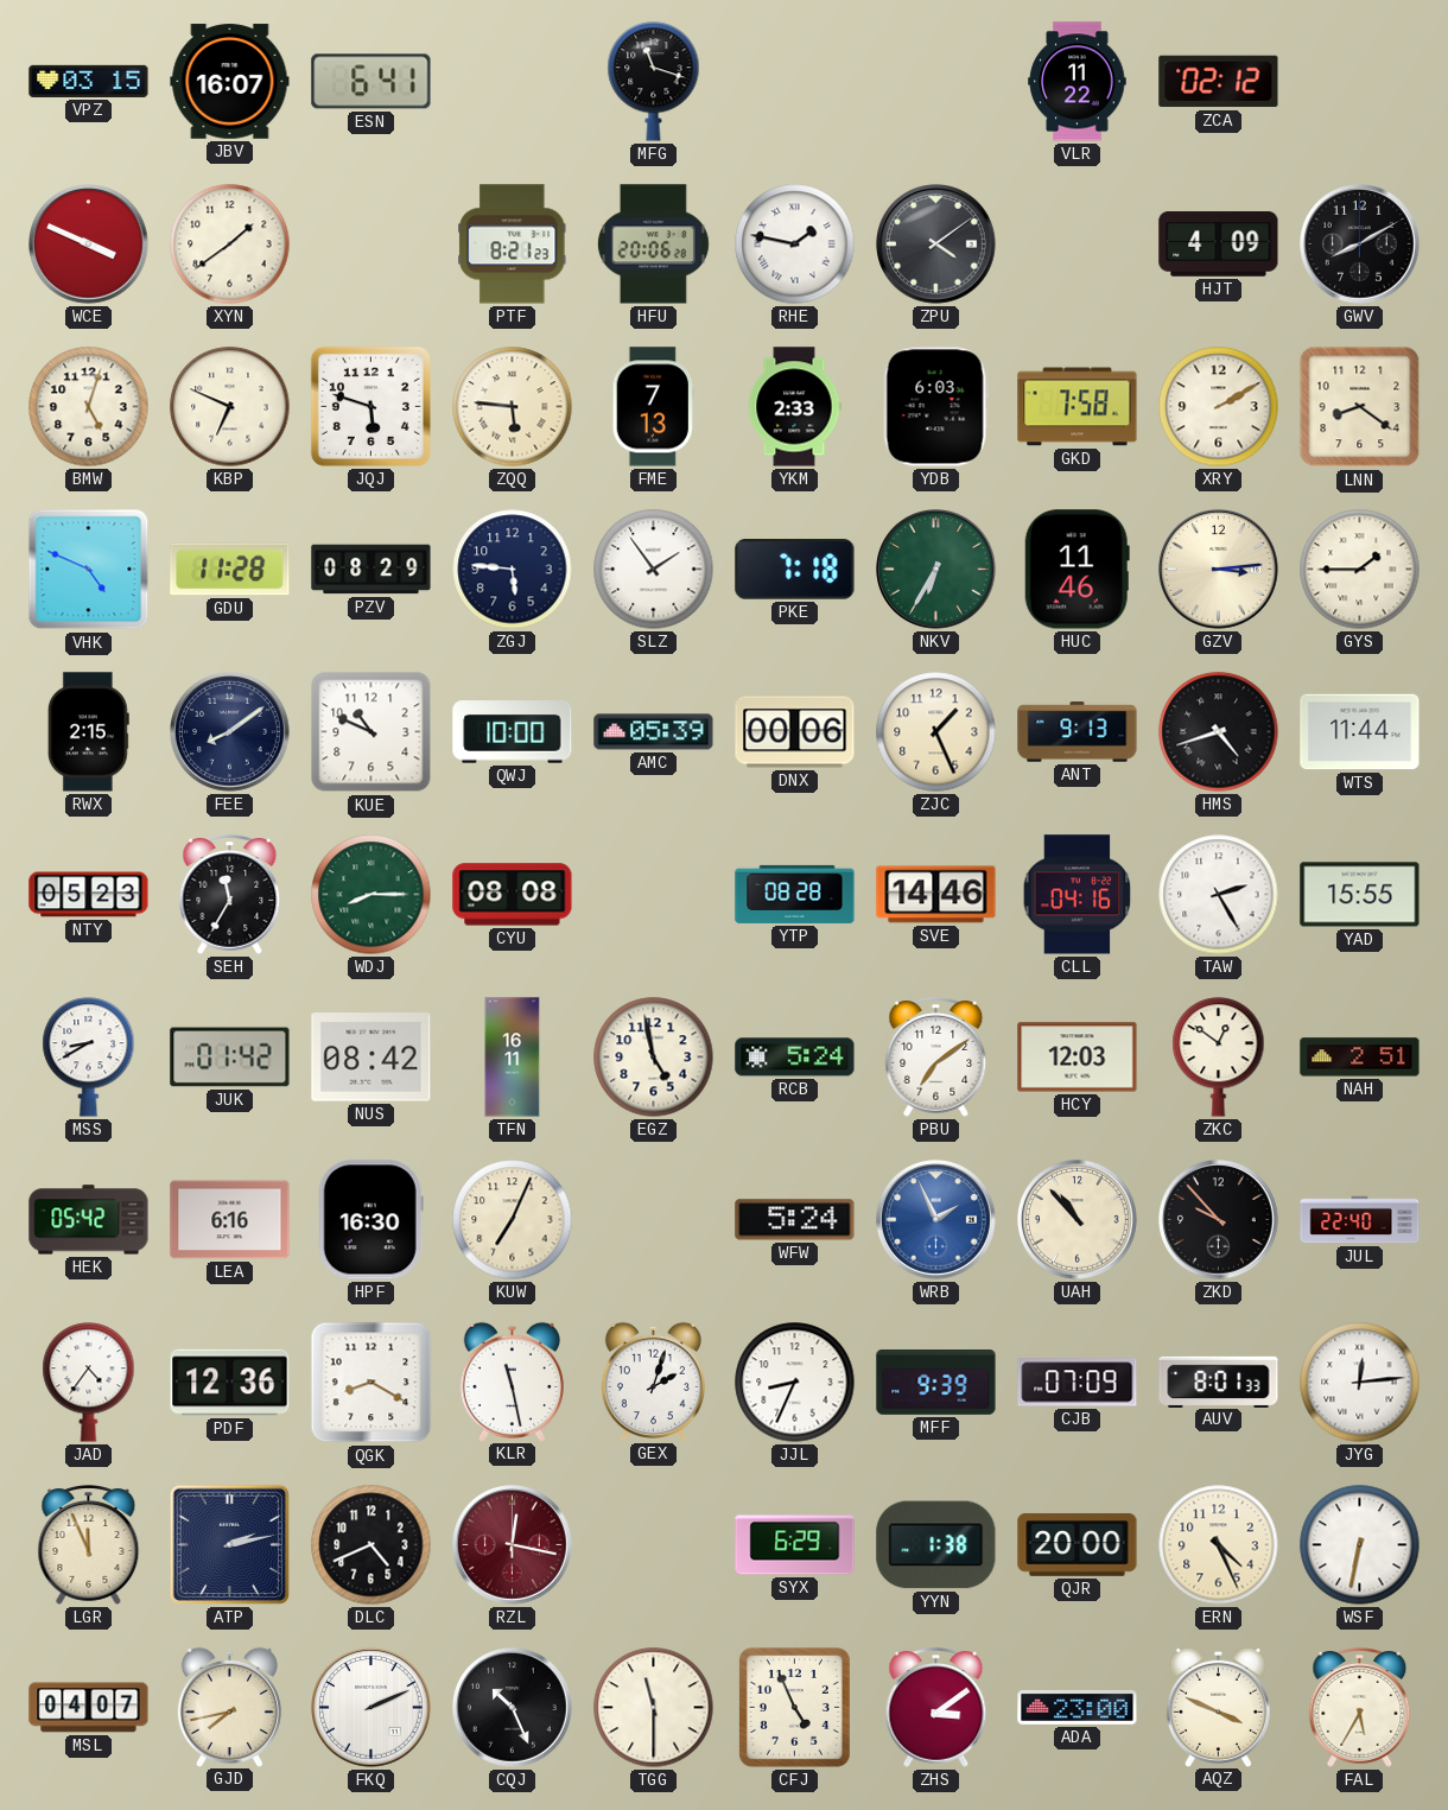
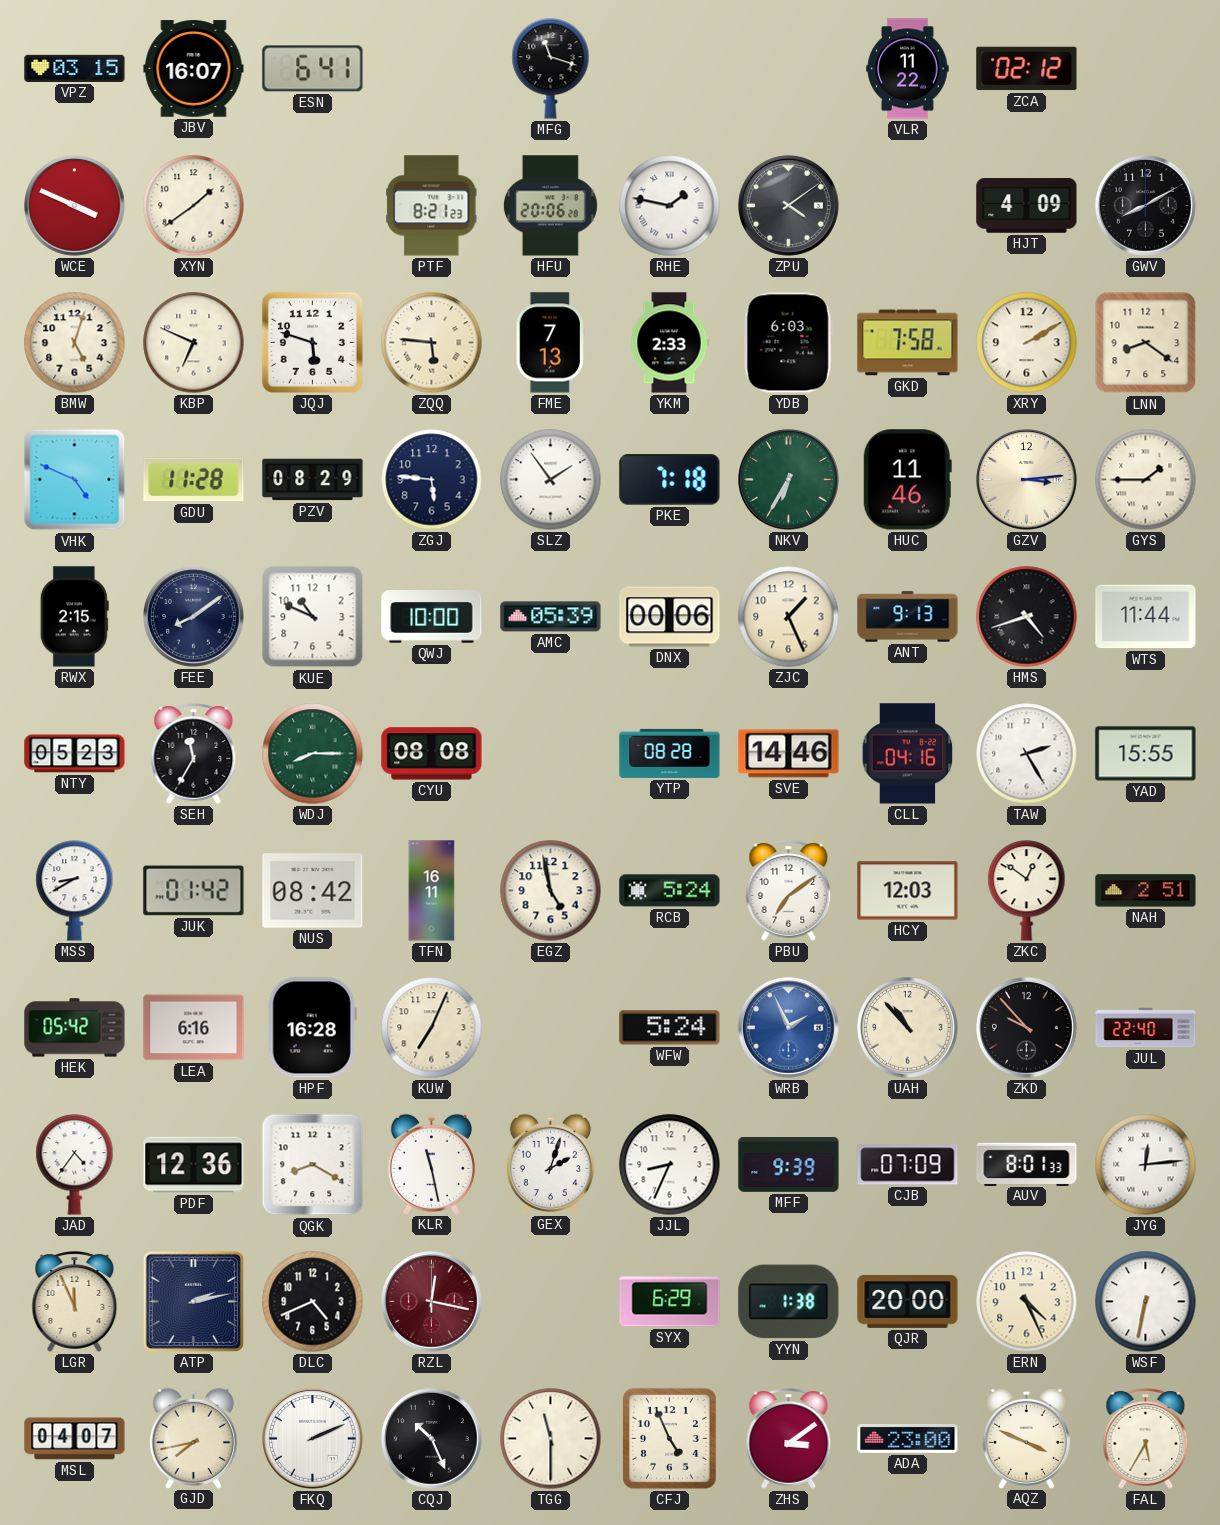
HPF: 16:30 -> 16:28 (312, 1028)
